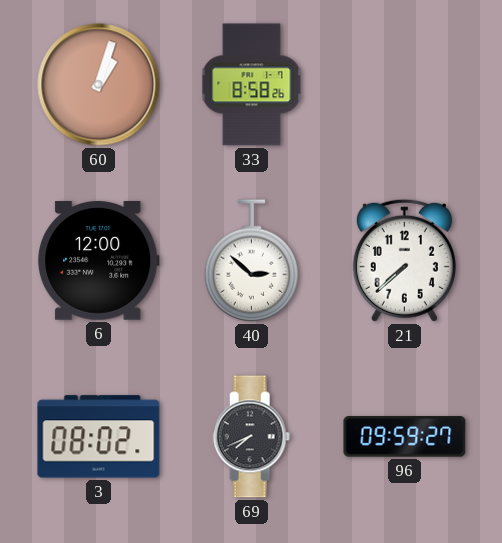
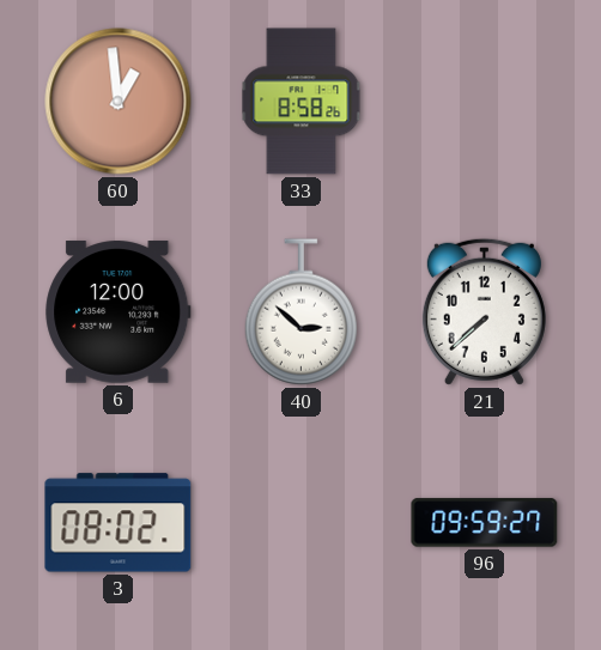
60: 1:03 -> 12:59 (119, 102)
69: 7:41 -> none (252, 437)
